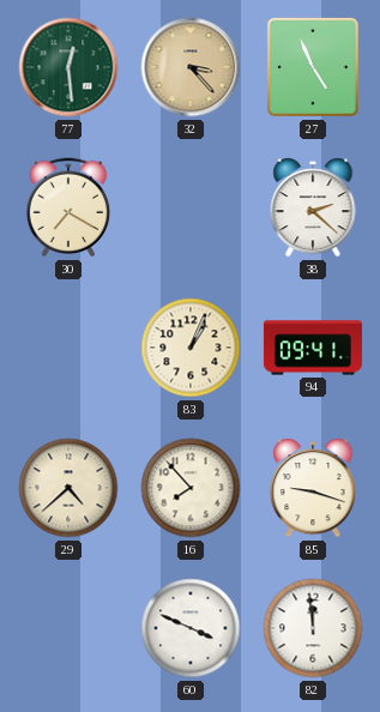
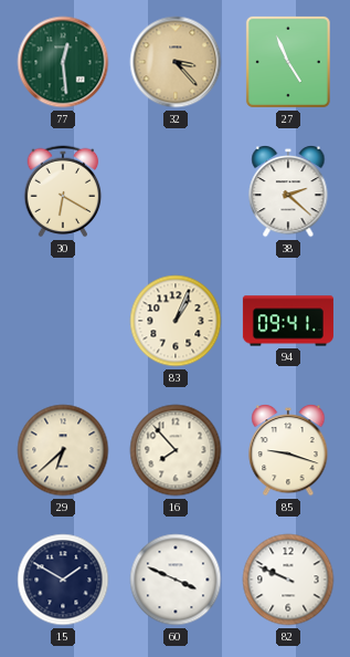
30: 7:20 -> 6:20 (63, 191)
29: 4:38 -> 6:38 (63, 450)
15: none -> 1:50 (63, 580)
82: 11:59 -> 9:49 (288, 580)
